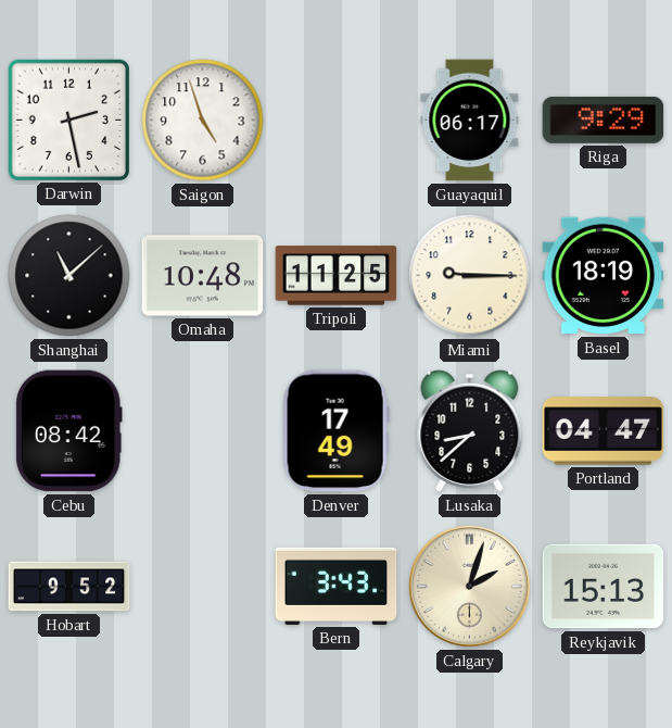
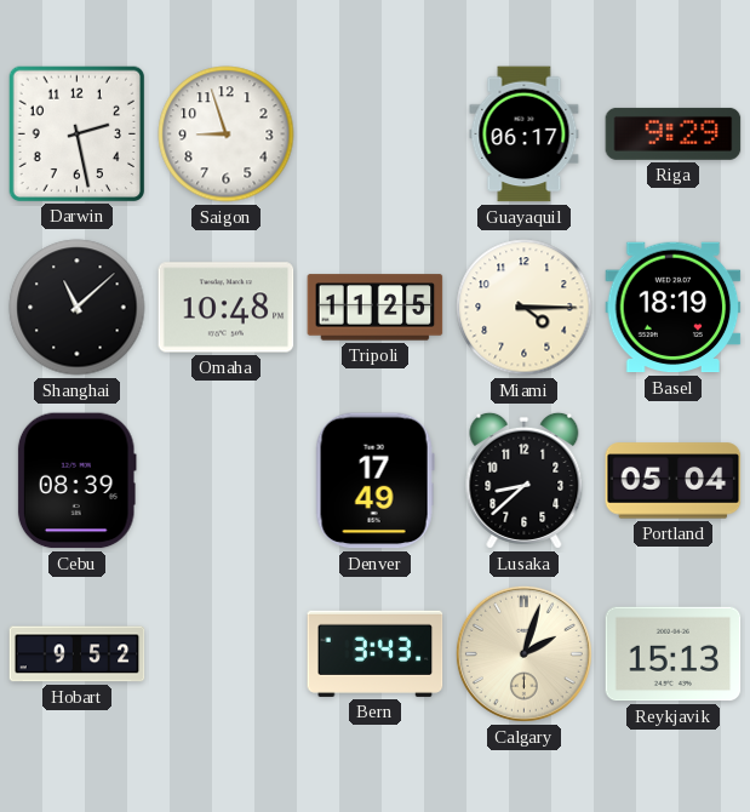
Saigon: 4:57 -> 8:57 (227, 135)
Miami: 9:15 -> 4:15 (525, 308)
Cebu: 08:42 -> 08:39 (76, 481)
Portland: 04:47 -> 05:04 (674, 481)
